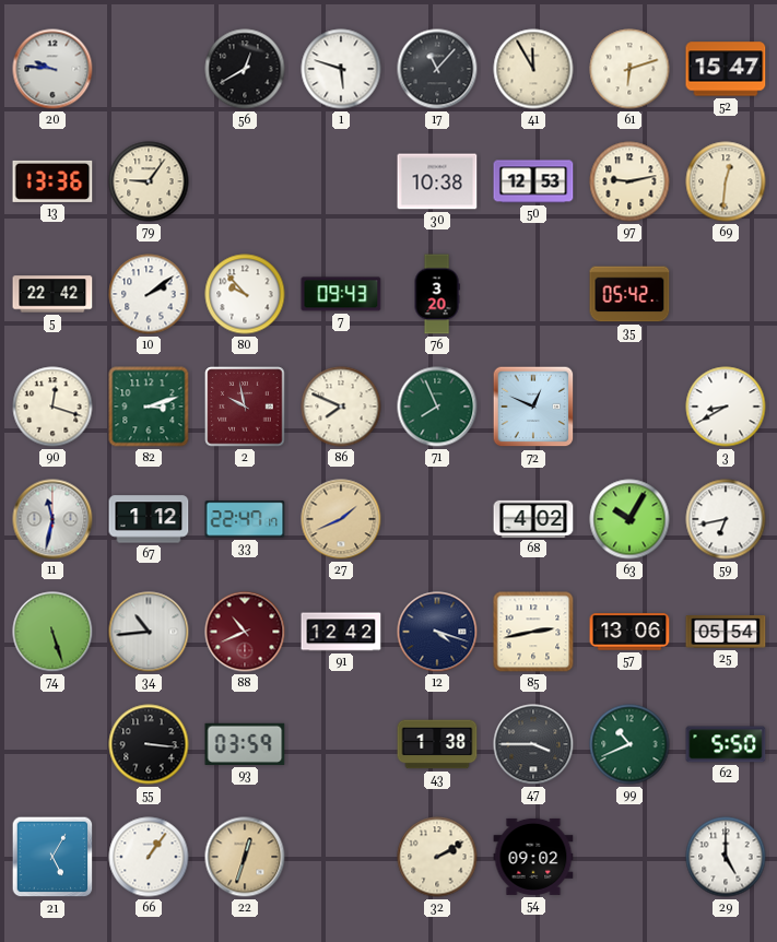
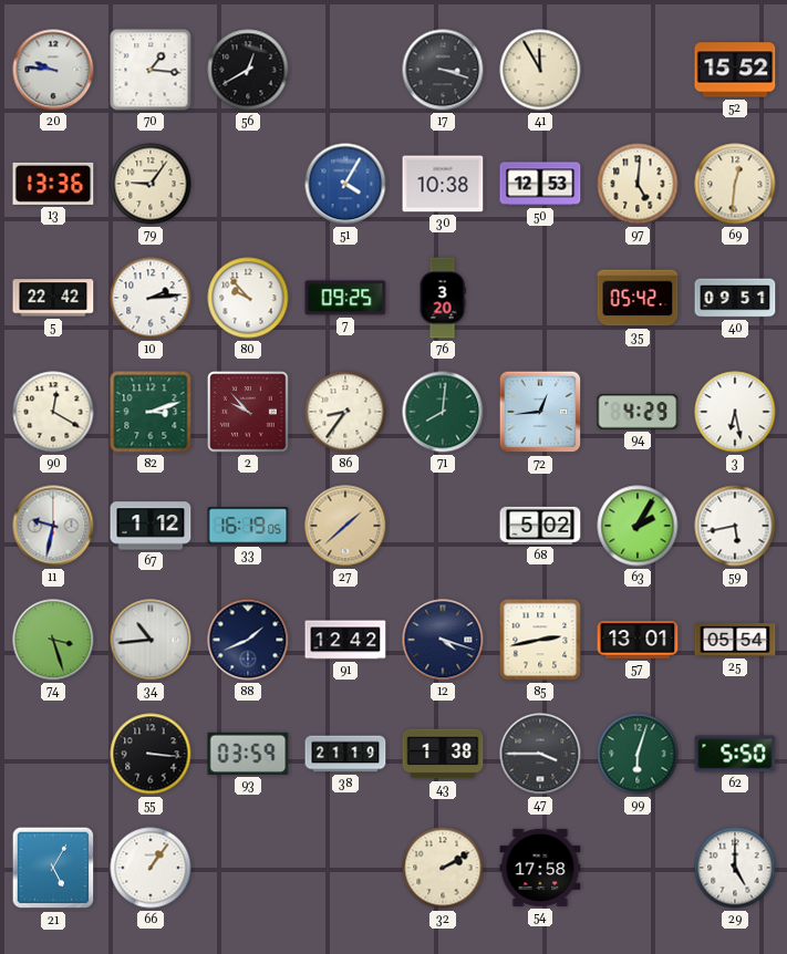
70: none -> 1:16 (151, 70)
1: 5:48 -> none (341, 69)
17: 11:07 -> 3:18 (443, 70)
61: 6:12 -> none (629, 69)
52: 15:47 -> 15:52 (735, 70)
51: none -> 4:05 (345, 184)
97: 9:13 -> 5:01 (638, 184)
10: 2:09 -> 2:14 (151, 298)
7: 09:43 -> 09:25 (345, 298)
40: none -> 09:51 (735, 298)
90: 12:18 -> 12:20 (53, 412)
2: 9:58 -> 9:53 (248, 412)
86: 7:49 -> 8:36 (345, 412)
71: 7:56 -> 8:01 (443, 412)
72: 12:49 -> 12:44 (540, 412)
94: none -> 4:29 (638, 412)
3: 8:40 -> 6:28 (735, 412)
11: 11:32 -> 9:32 (53, 526)
33: 22:47 -> 16:19 (248, 526)
27: 1:41 -> 1:38 (345, 526)
68: 4:02 -> 5:02 (540, 526)
63: 10:05 -> 2:05 (638, 526)
59: 6:43 -> 5:43 (735, 526)
74: 5:27 -> 3:27 (53, 640)
88: 10:41 -> 1:41 (248, 640)
88 dial: burgundy -> navy (248, 640)
57: 13:06 -> 13:01 (638, 640)
38: none -> 21:19 (345, 754)
99: 10:41 -> 6:03 (638, 754)
22: 12:33 -> none (245, 857)
54: 09:02 -> 17:58 (540, 868)
